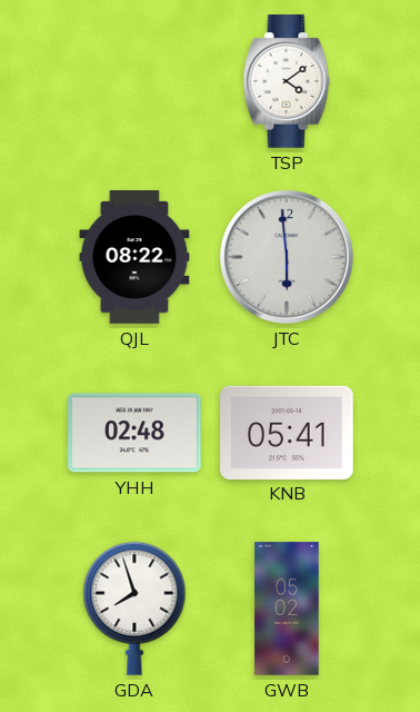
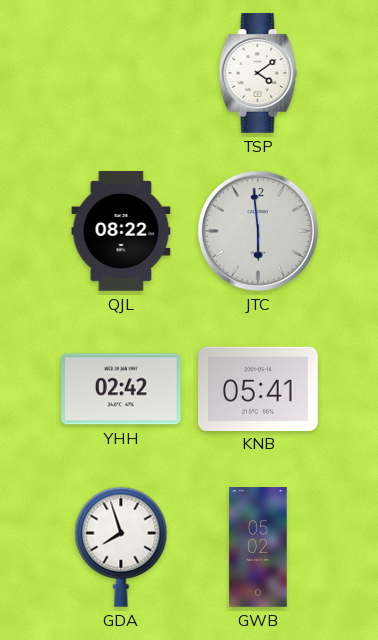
YHH: 02:48 -> 02:42 (122, 389)
